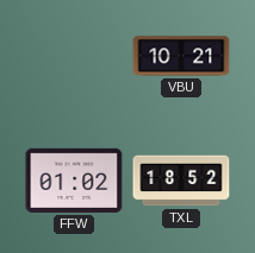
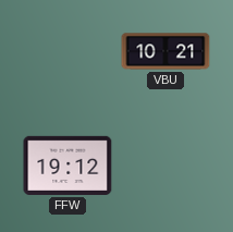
FFW: 01:02 -> 19:12 (68, 166)
TXL: 18:52 -> none (181, 181)
